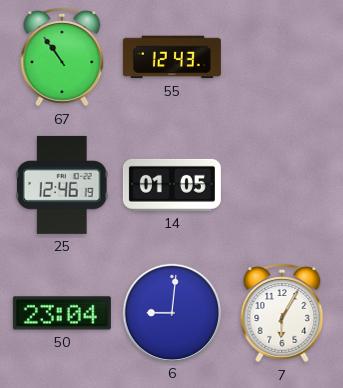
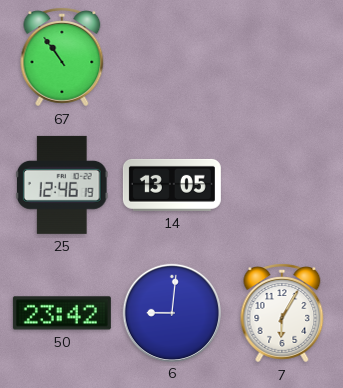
55: 12:43 -> none (172, 57)
14: 01:05 -> 13:05 (172, 185)
50: 23:04 -> 23:42 (62, 313)
